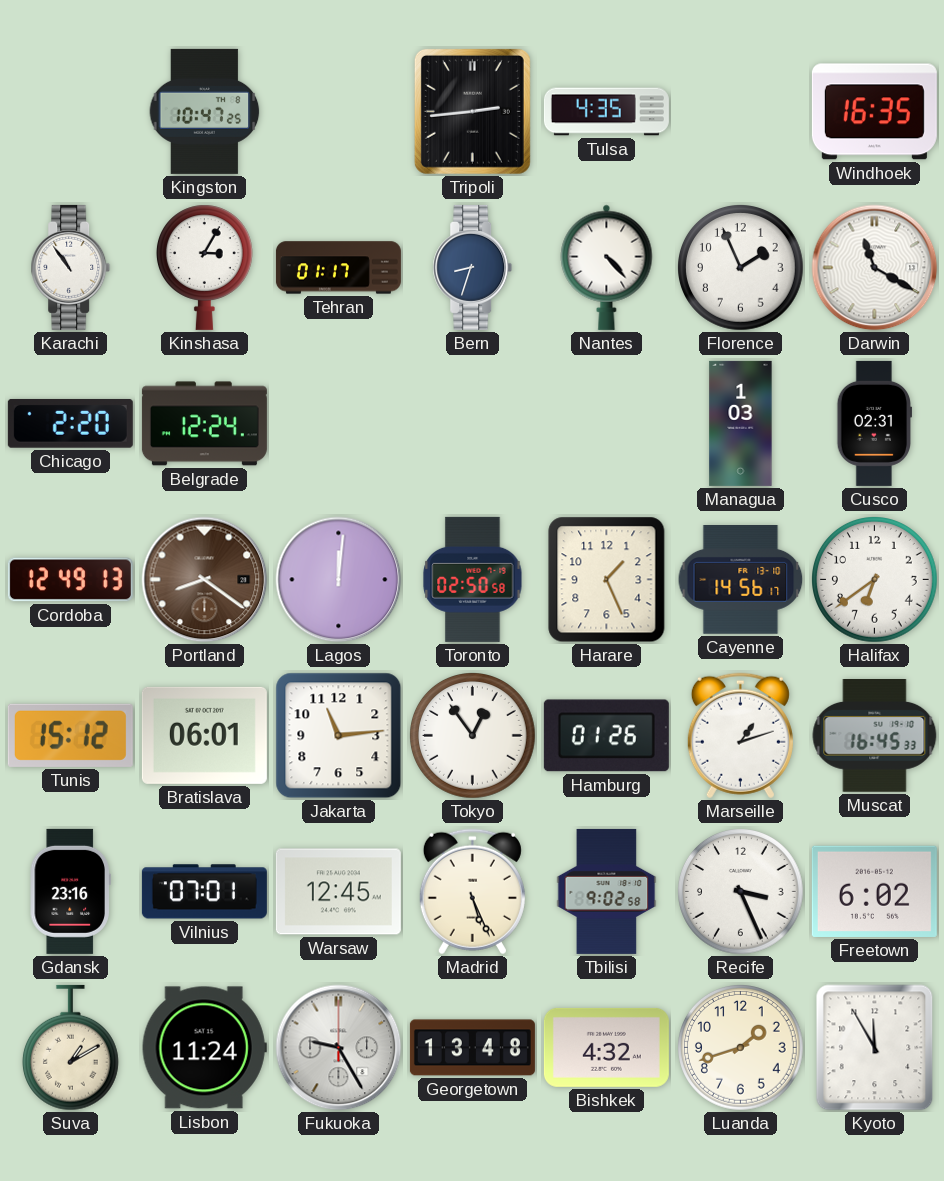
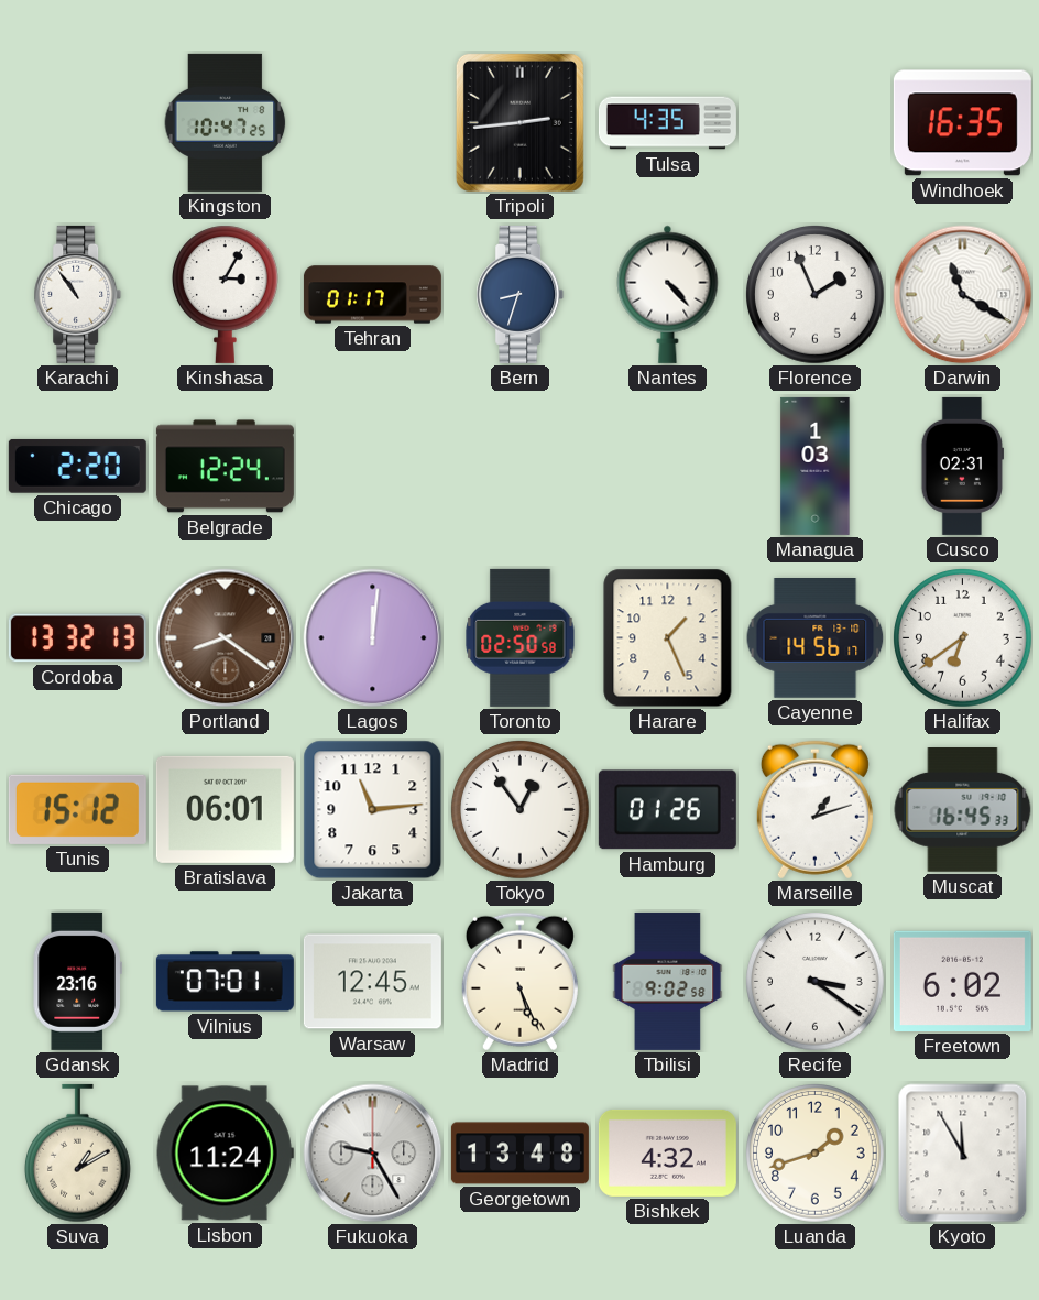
Cordoba: 12:49 -> 13:32 (77, 638)
Recife: 3:26 -> 3:21 (816, 982)
